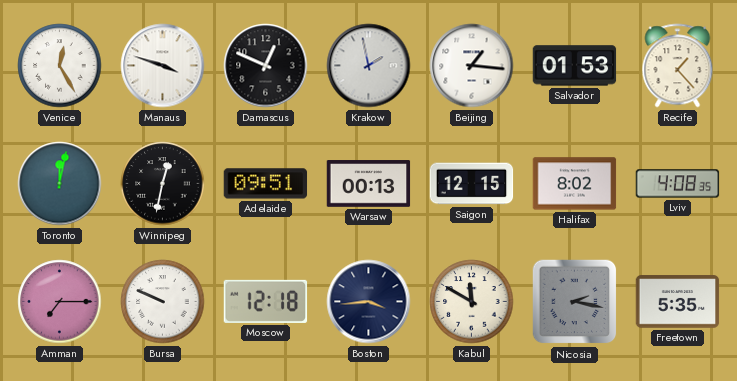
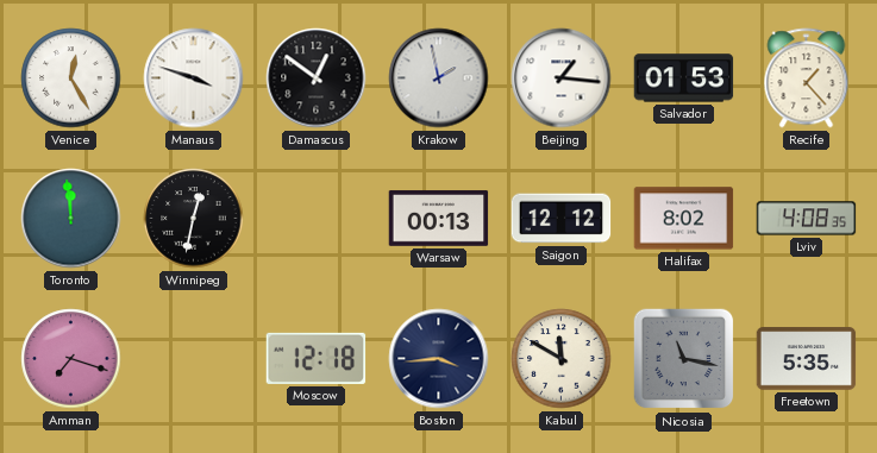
Damascus: 12:49 -> 12:51 (317, 78)
Toronto: 12:02 -> 11:59 (71, 219)
Adelaide: 09:51 -> none (266, 184)
Saigon: 12:15 -> 12:12 (562, 219)
Amman: 7:15 -> 7:18 (71, 359)
Bursa: 9:49 -> none (163, 302)
Nicosia: 2:17 -> 11:17 (684, 359)
